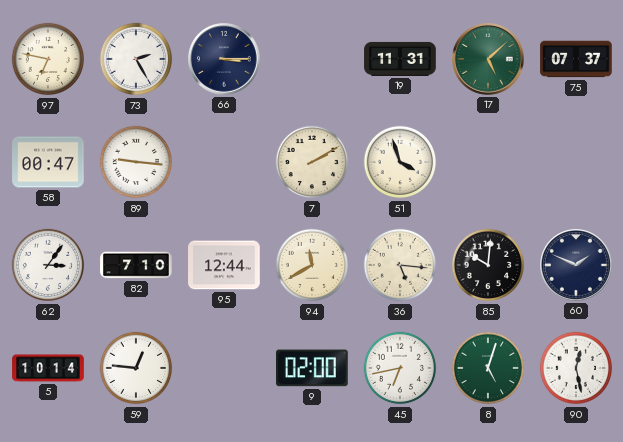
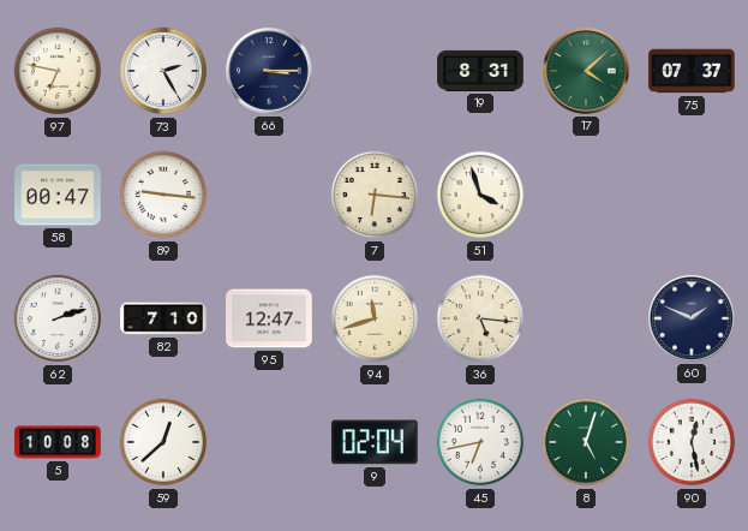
19: 11:31 -> 8:31 (480, 71)
17: 5:08 -> 4:08 (587, 72)
7: 2:10 -> 6:16 (375, 195)
62: 3:06 -> 2:12 (58, 318)
95: 12:44 -> 12:47 (269, 318)
94: 11:40 -> 11:42 (375, 318)
85: 10:01 -> none (488, 265)
5: 10:14 -> 10:08 (58, 442)
59: 12:46 -> 12:38 (163, 442)
9: 02:00 -> 02:04 (376, 442)
